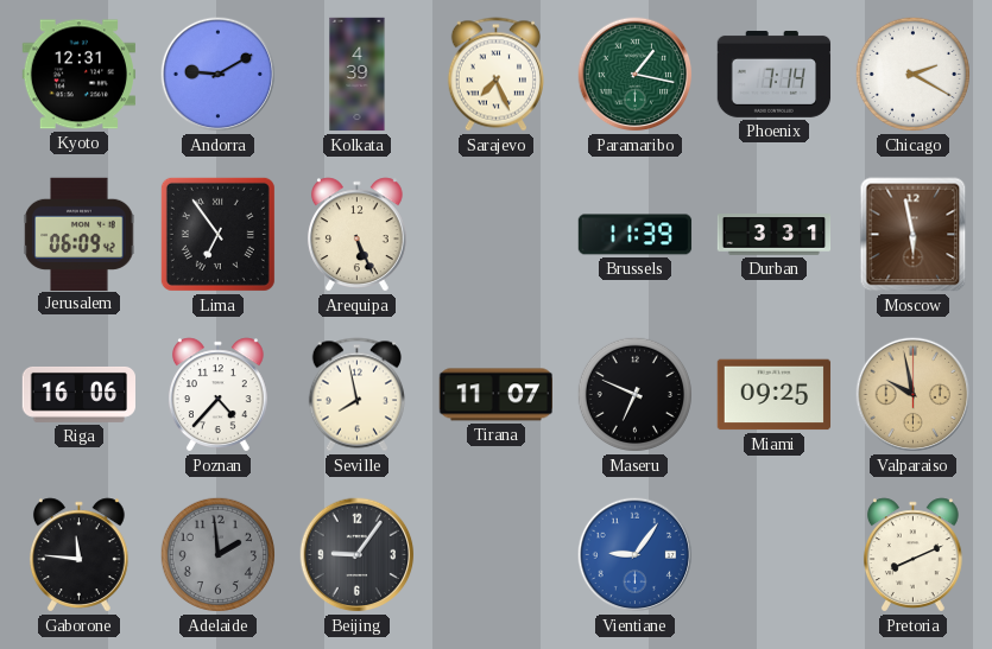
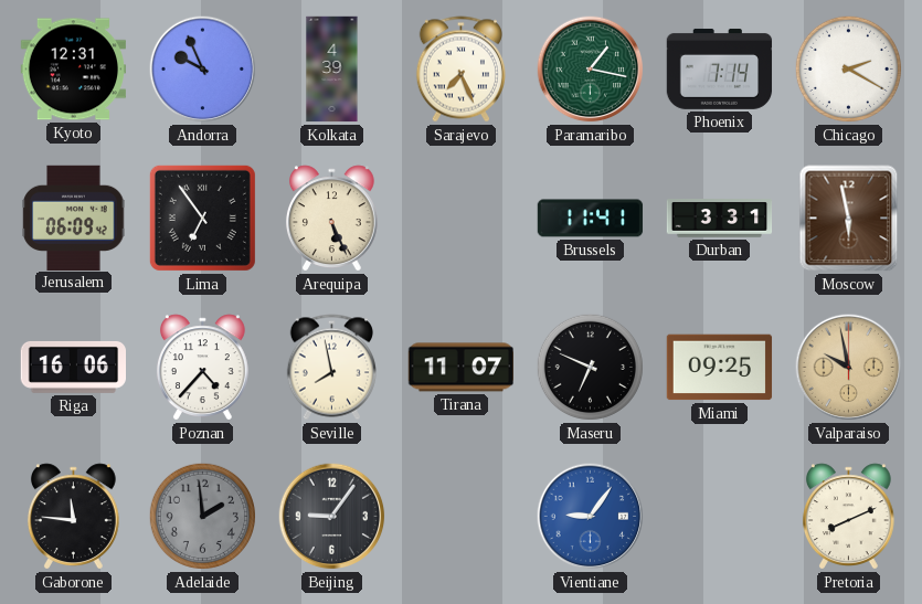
Andorra: 9:10 -> 9:56 (203, 70)
Brussels: 11:39 -> 11:41 (591, 219)
